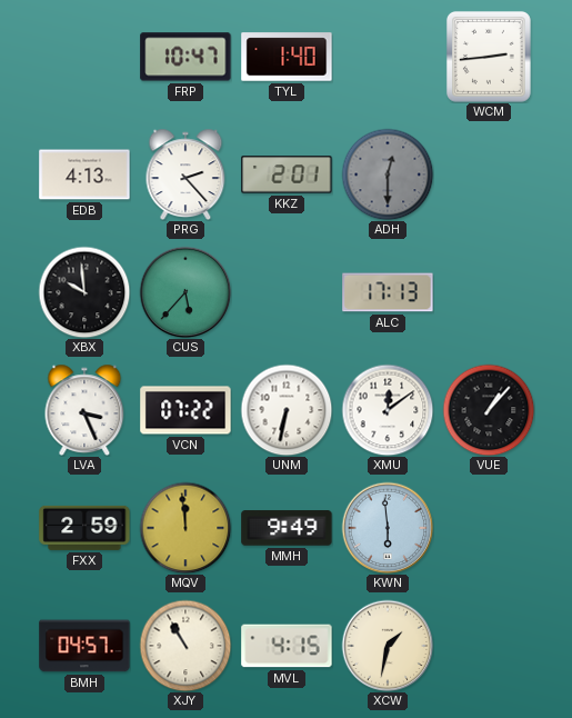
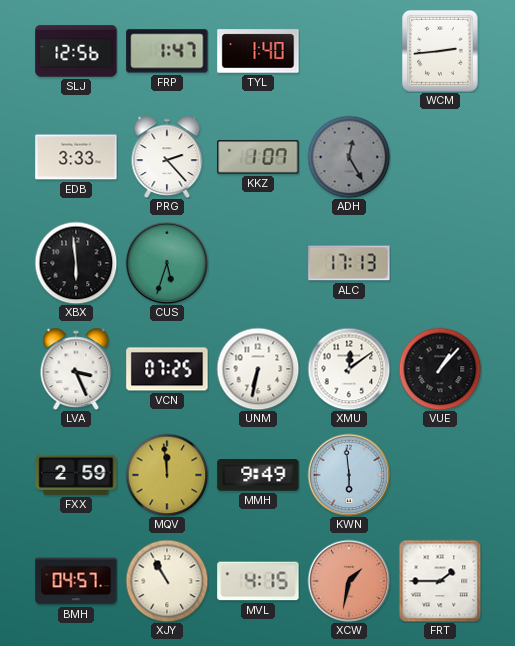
SLJ: none -> 12:56 (76, 51)
FRP: 10:47 -> 1:47 (167, 51)
EDB: 4:13 -> 3:33 (76, 157)
KKZ: 2:01 -> 1:07 (258, 157)
ADH: 12:30 -> 12:25 (349, 157)
XBX: 9:59 -> 5:59 (76, 263)
CUS: 5:37 -> 5:33 (167, 263)
VCN: 07:22 -> 07:25 (167, 369)
XCW dial: cream -> salmon (349, 581)
FRT: none -> 1:45 (440, 581)
